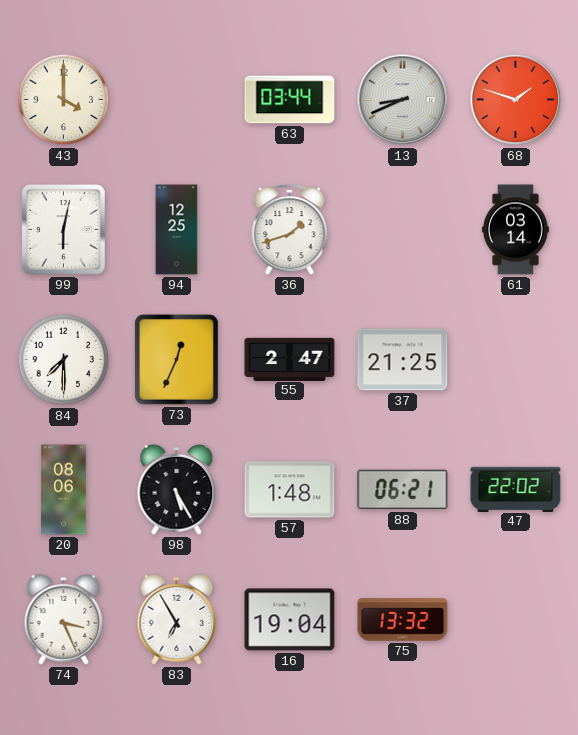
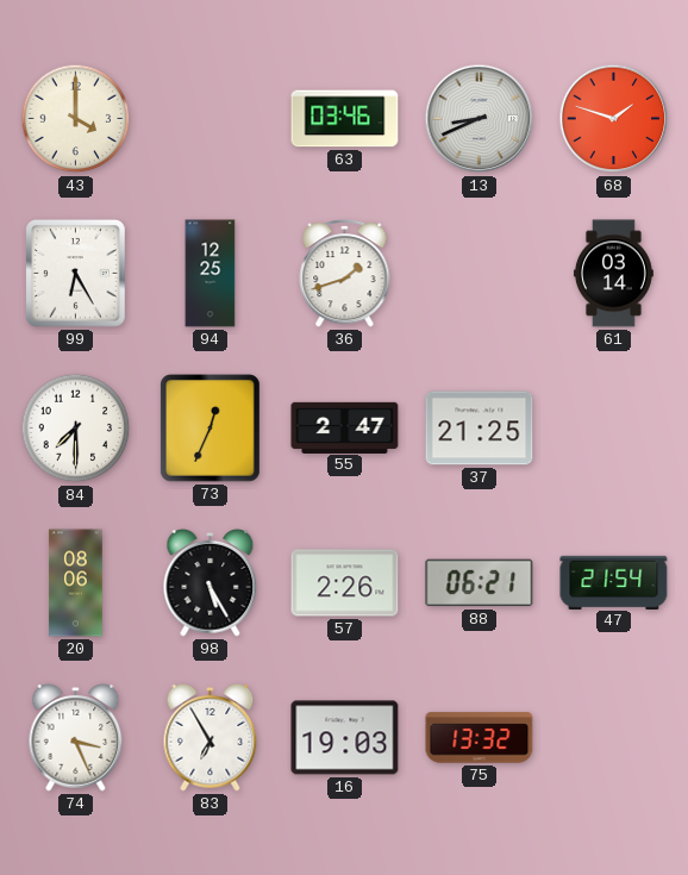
63: 03:44 -> 03:46 (345, 119)
99: 6:02 -> 6:25 (76, 274)
57: 1:48 -> 2:26 (345, 583)
47: 22:02 -> 21:54 (614, 582)
16: 19:04 -> 19:03 (345, 738)
